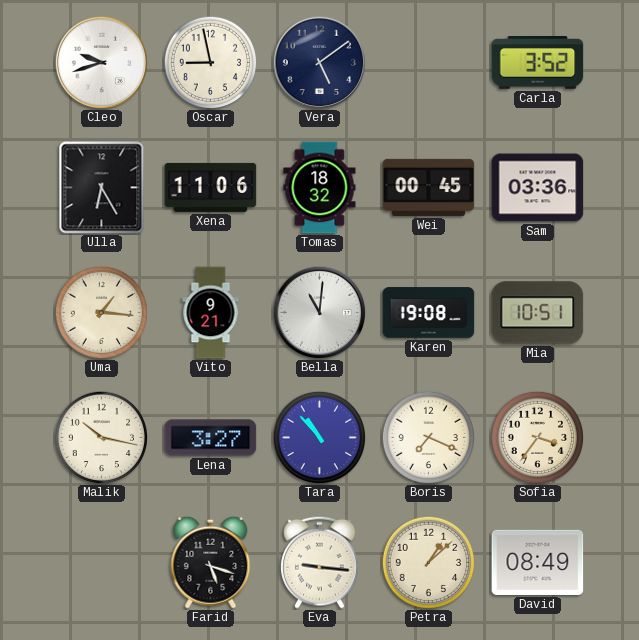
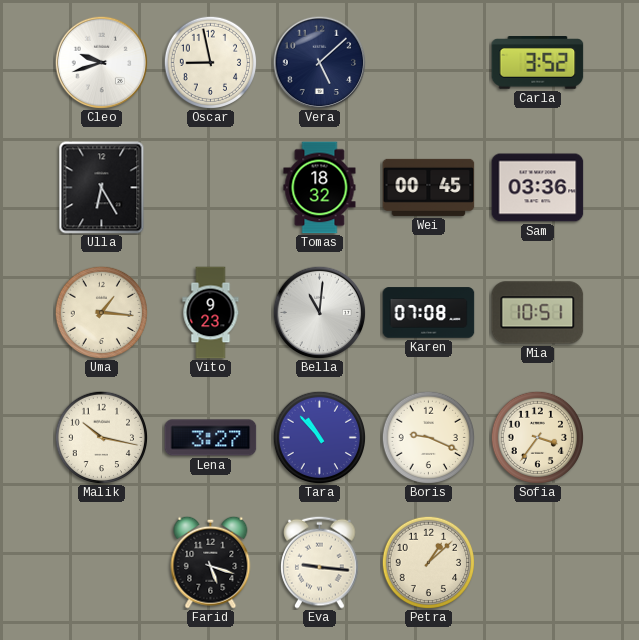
Vera: 5:09 -> 5:08 (319, 62)
Xena: 11:06 -> none (211, 187)
Vito: 9:21 -> 9:23 (211, 313)
Karen: 19:08 -> 07:08 (429, 313)
Boris: 7:19 -> 9:19 (428, 437)
David: 08:49 -> none (538, 562)
